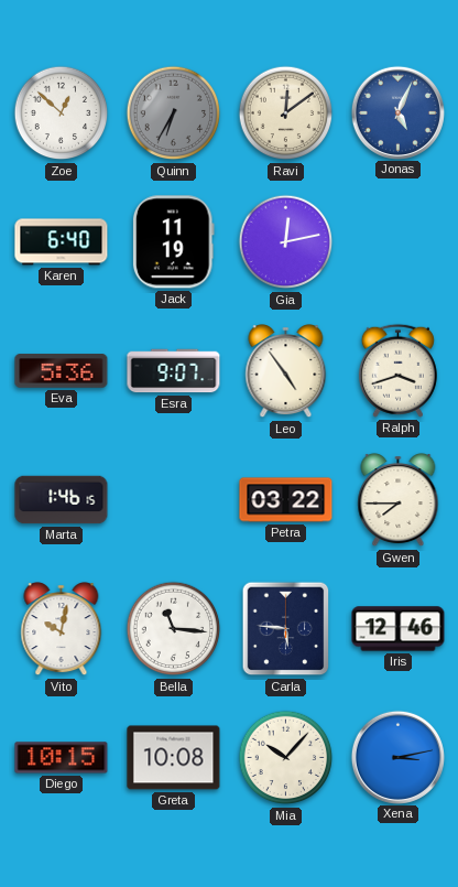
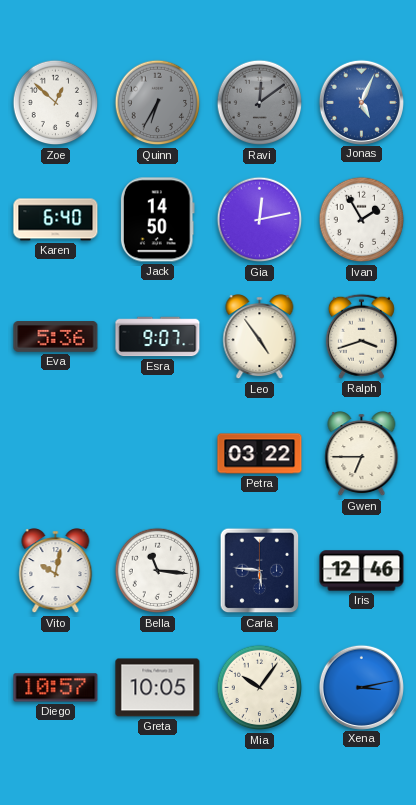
Ravi dial: cream -> grey (260, 103)
Jack: 11:19 -> 14:50 (157, 220)
Ivan: none -> 1:55 (362, 220)
Marta: 1:46 -> none (62, 500)
Gwen: 7:45 -> 6:45 (362, 454)
Diego: 10:15 -> 10:57 (56, 688)
Greta: 10:08 -> 10:05 (158, 688)
Mia: 10:07 -> 10:06 (260, 688)
